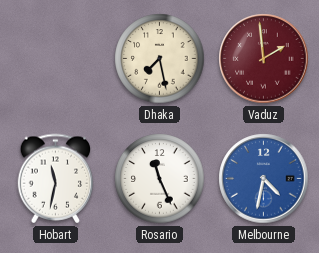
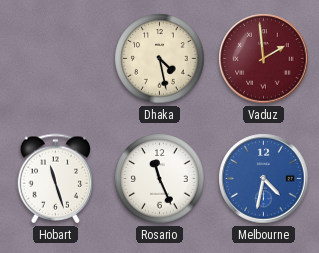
Dhaka: 7:28 -> 4:28 (160, 59)
Hobart: 11:32 -> 11:27 (56, 179)
